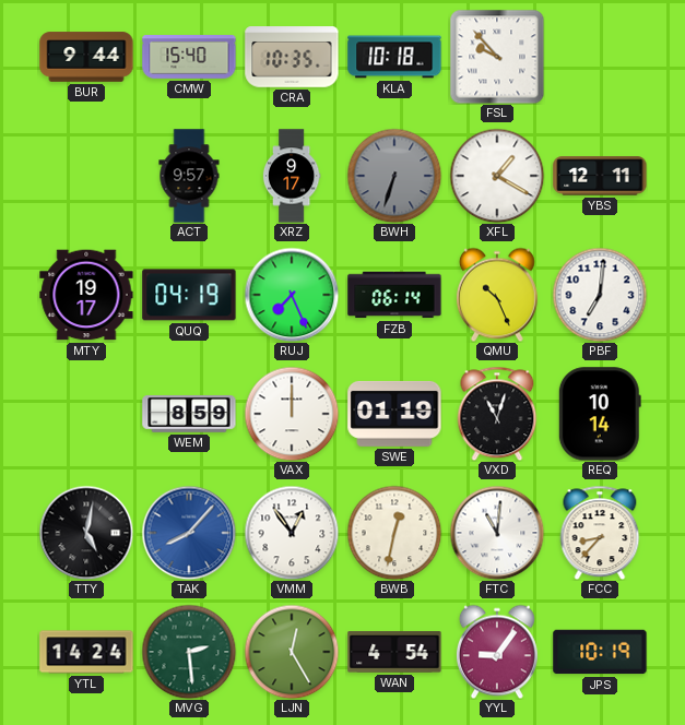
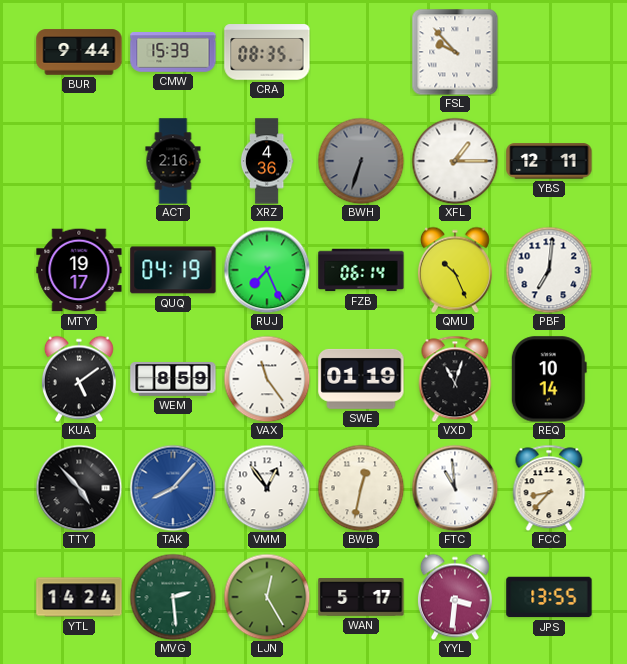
CMW: 15:40 -> 15:39 (173, 53)
CRA: 10:35 -> 08:35 (267, 52)
KLA: 10:18 -> none (394, 57)
ACT: 9:57 -> 2:16 (173, 161)
XRZ: 9:17 -> 4:36 (267, 161)
XFL: 1:20 -> 1:15 (455, 161)
KUA: none -> 5:09 (79, 379)
VAX: 12:00 -> 11:24 (267, 379)
TTY: 5:02 -> 4:53 (79, 488)
FTC: 11:01 -> 10:59 (455, 488)
WAN: 4:54 -> 5:17 (361, 597)
YYL: 9:06 -> 3:31 (455, 597)
JPS: 10:19 -> 13:55 (549, 597)
